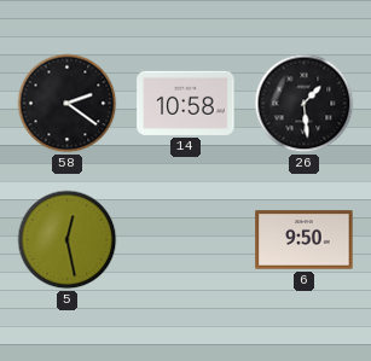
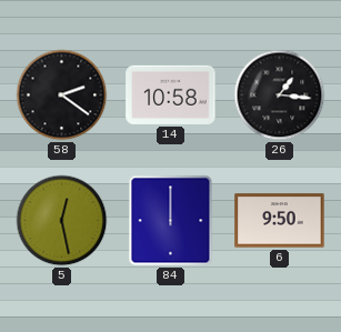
26: 1:29 -> 1:16 (280, 95)
84: none -> 12:00 (171, 221)
